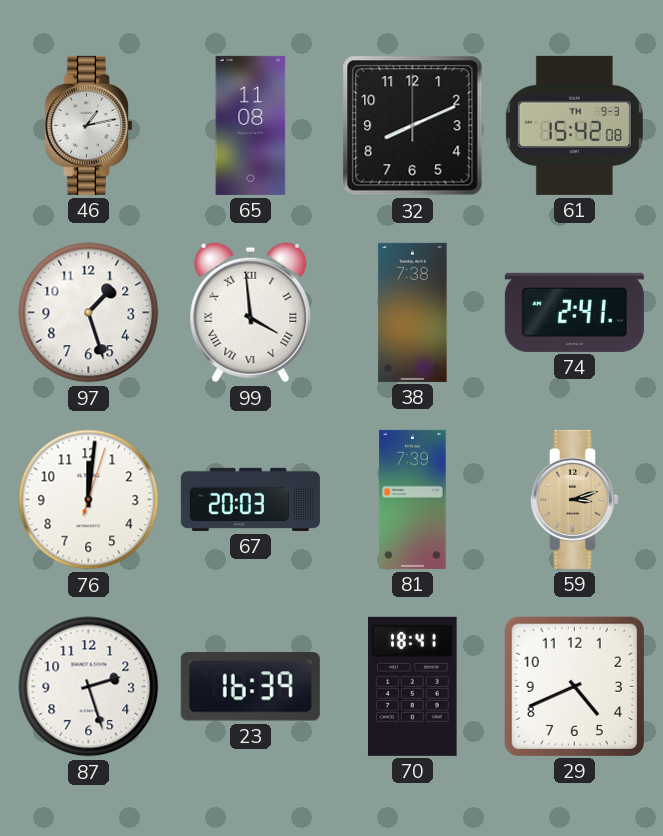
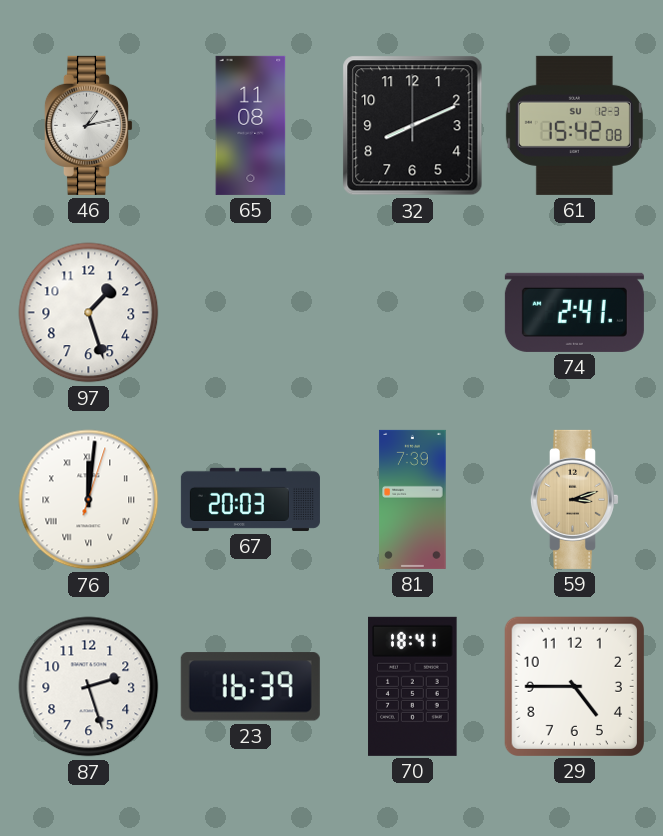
61 date: TH 9-3 -> SU 12-3 (574, 125)
99: 3:59 -> none (251, 313)
38: 7:38 -> none (413, 312)
76 numerals: Arabic -> Roman (89, 500)
29: 4:41 -> 4:45 (574, 686)
